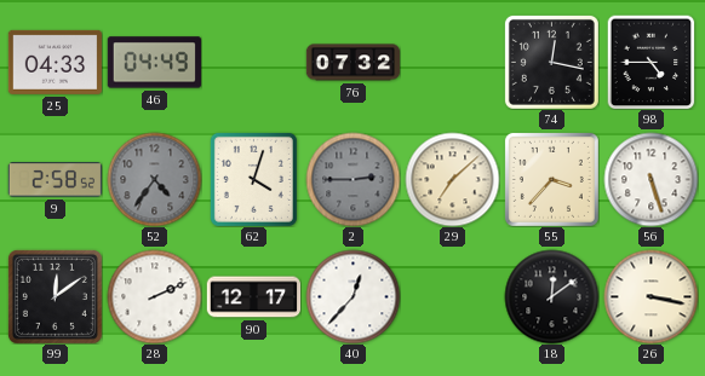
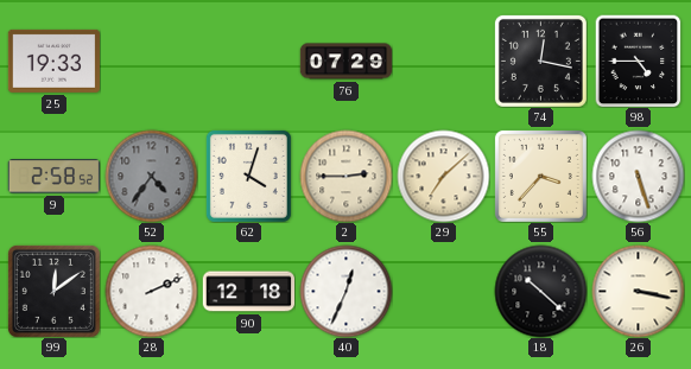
25: 04:33 -> 19:33 (53, 61)
46: 04:49 -> none (154, 63)
76: 07:32 -> 07:29 (345, 62)
2 dial: grey -> cream (345, 176)
90: 12:17 -> 12:18 (248, 292)
40: 12:37 -> 12:34 (345, 291)
18: 12:09 -> 10:22 (540, 291)
